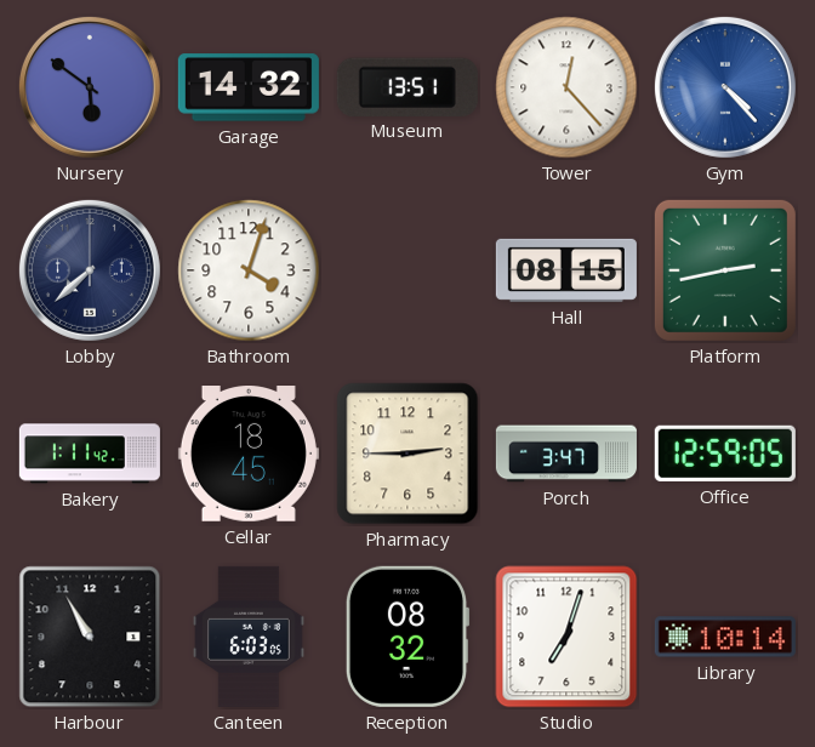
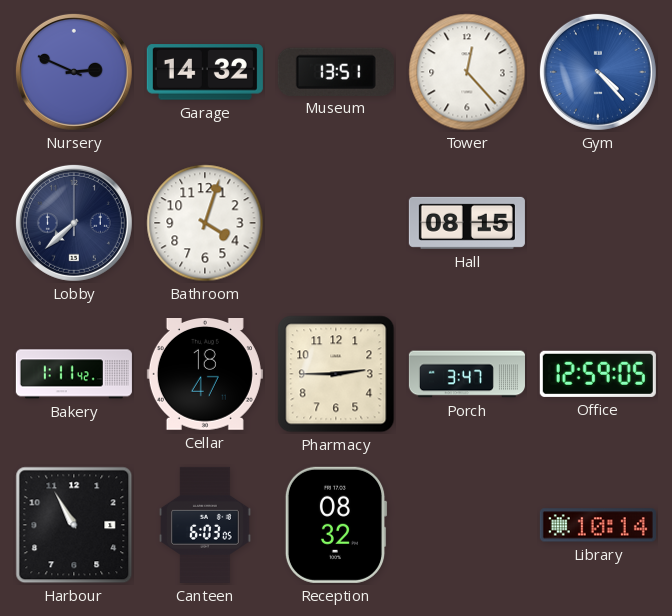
Nursery: 5:51 -> 2:49 (74, 72)
Platform: 2:43 -> none (725, 270)
Cellar: 18:45 -> 18:47 (205, 375)
Studio: 7:03 -> none (566, 637)
